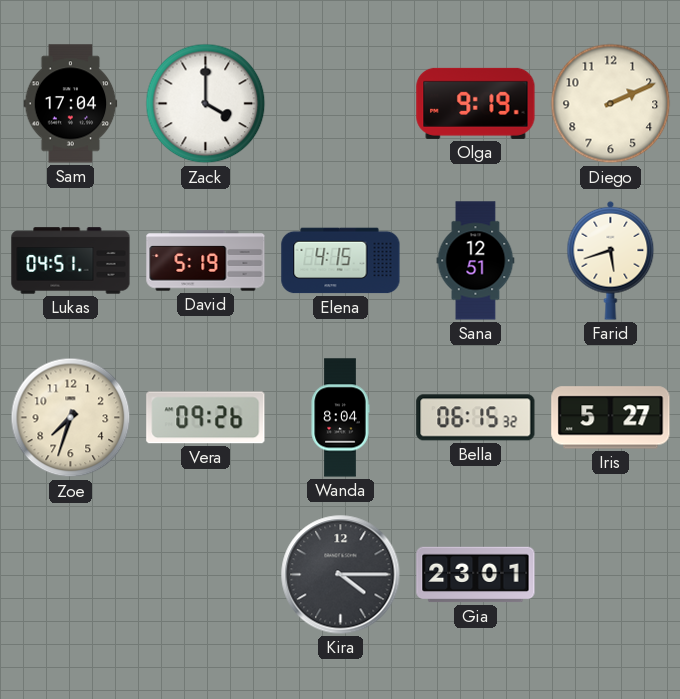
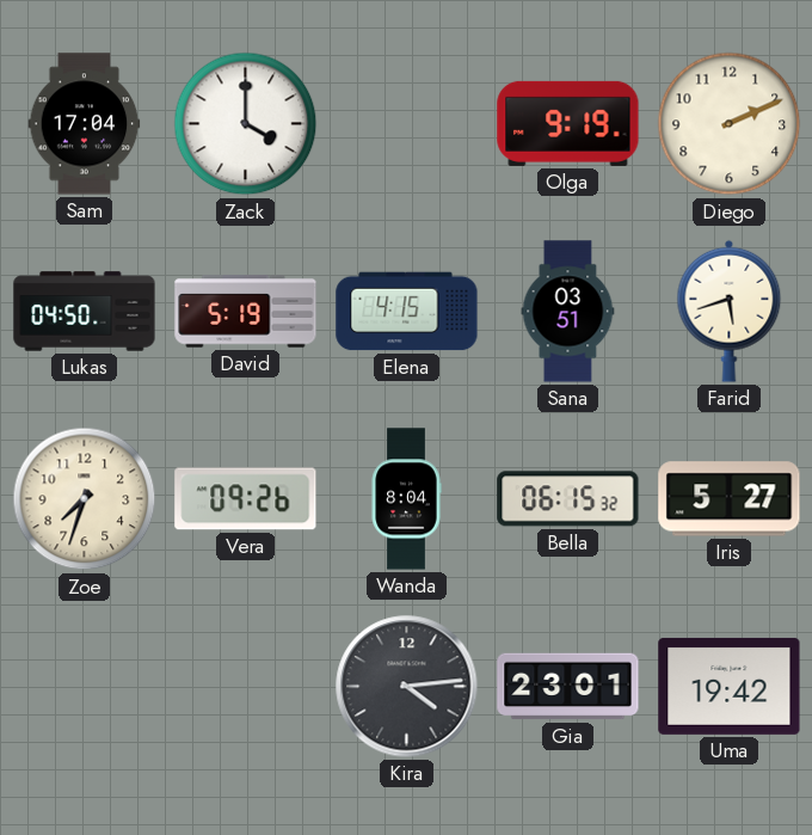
Lukas: 04:51 -> 04:50 (85, 312)
Sana: 12:51 -> 03:51 (568, 312)
Kira: 4:15 -> 4:14 (407, 687)
Uma: none -> 19:42 (730, 686)
